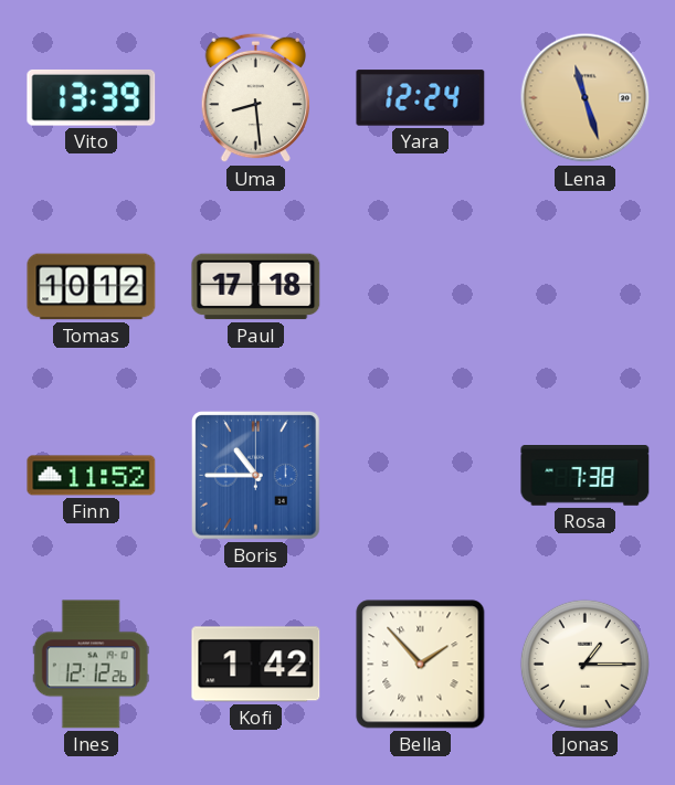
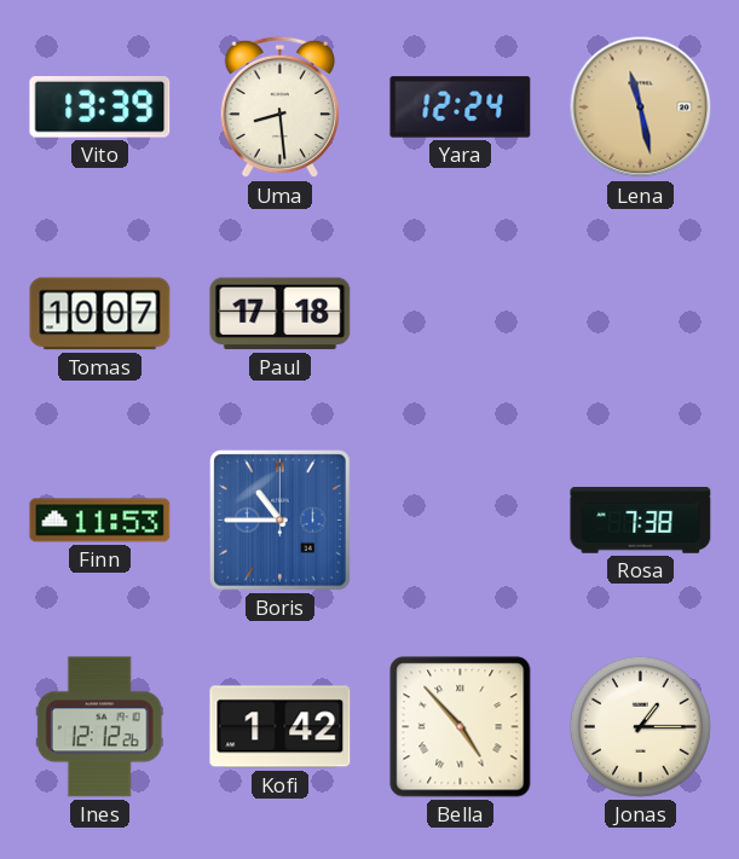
Lena: 11:27 -> 11:28 (641, 108)
Tomas: 10:12 -> 10:07 (100, 314)
Finn: 11:52 -> 11:53 (100, 521)
Bella: 1:53 -> 4:53 (461, 727)
